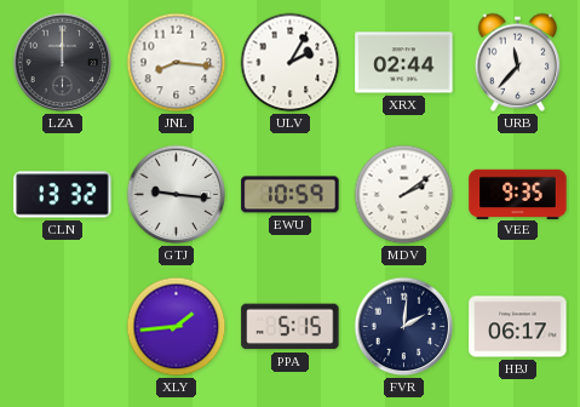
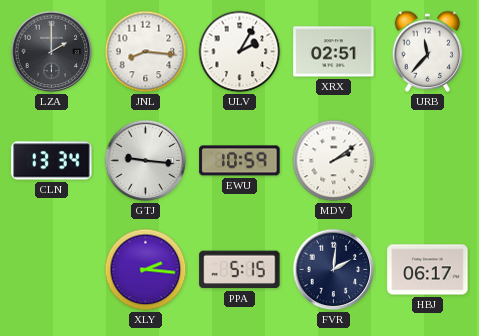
LZA: 12:00 -> 2:00 (52, 52)
XRX: 02:44 -> 02:51 (334, 52)
CLN: 13:32 -> 13:34 (52, 161)
VEE: 9:35 -> none (518, 194)
XLY: 1:44 -> 2:16 (146, 270)
